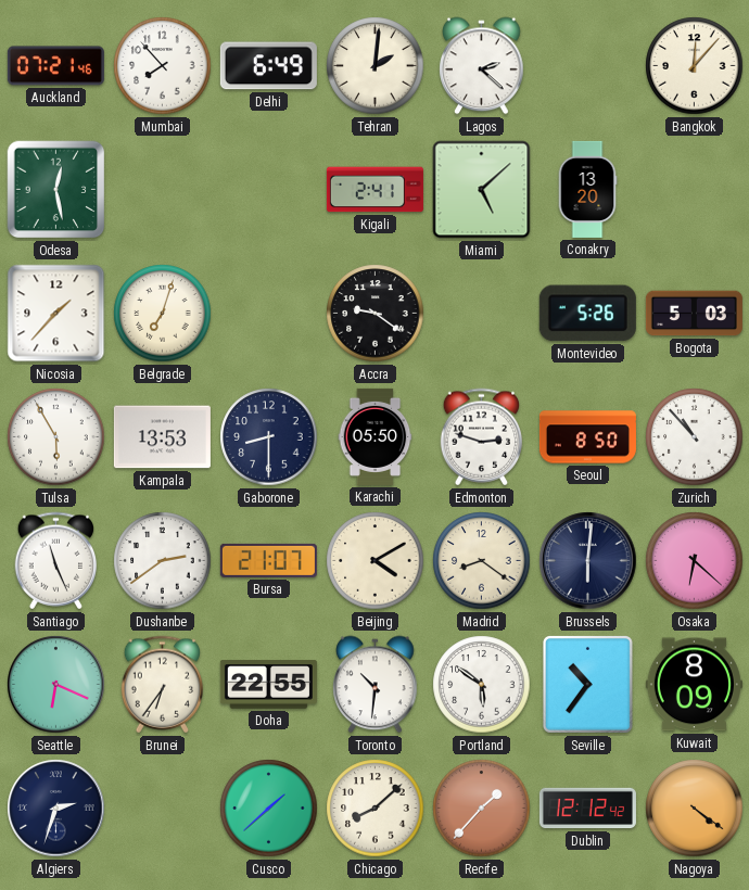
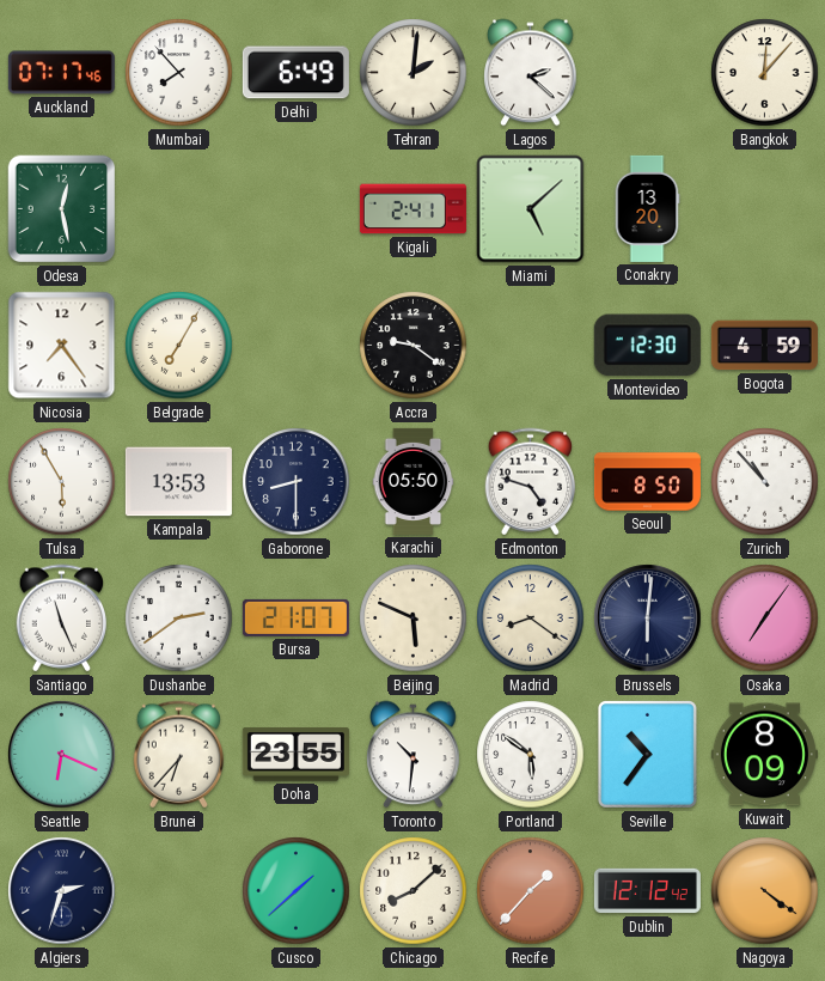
Auckland: 07:21 -> 07:17 (61, 73)
Nicosia: 1:37 -> 7:24 (62, 346)
Belgrade: 7:03 -> 7:05 (179, 346)
Montevideo: 5:26 -> 12:30 (647, 346)
Bogota: 5:03 -> 4:59 (764, 346)
Edmonton: 2:48 -> 4:48 (531, 482)
Beijing: 4:10 -> 5:49 (414, 619)
Osaka: 6:22 -> 7:06 (765, 619)
Brunei: 6:36 -> 6:37 (179, 755)
Doha: 22:55 -> 23:55 (295, 755)
